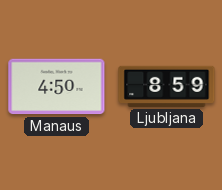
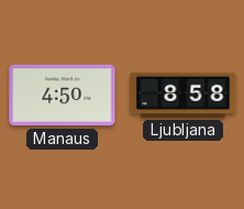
Ljubljana: 8:59 -> 8:58 (184, 95)
